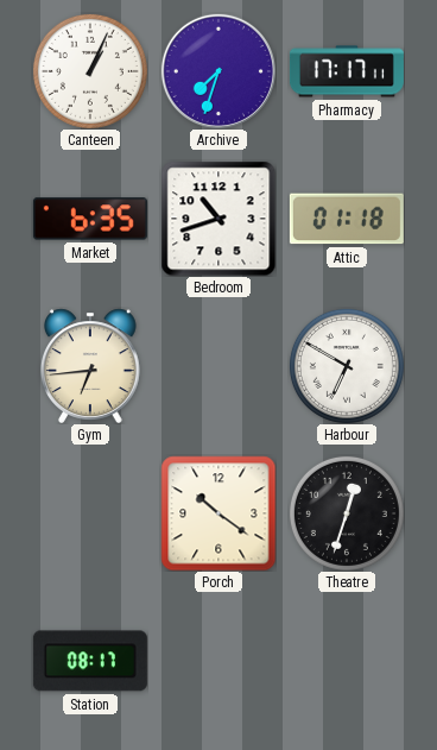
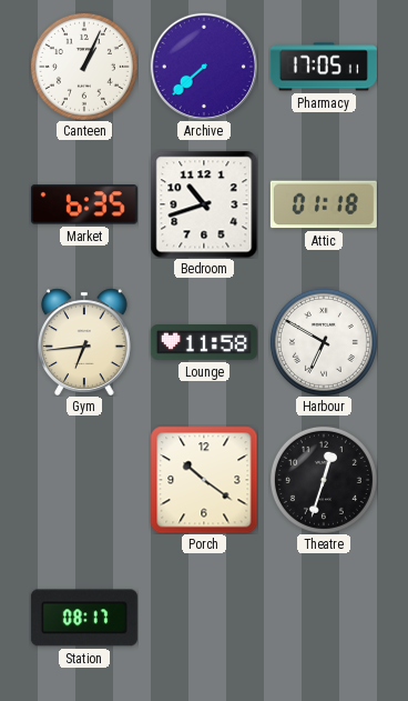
Archive: 7:33 -> 7:38 (204, 67)
Pharmacy: 17:17 -> 17:05 (324, 67)
Lounge: none -> 11:58 (204, 343)
